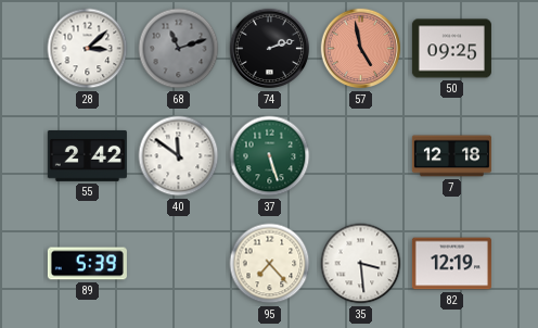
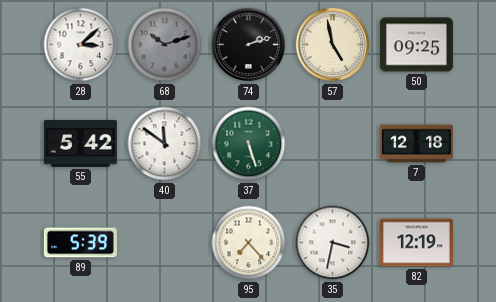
68: 11:12 -> 10:12 (165, 45)
57 dial: salmon -> cream (333, 45)
55: 2:42 -> 5:42 (80, 143)
35: 3:29 -> 3:32 (333, 243)
